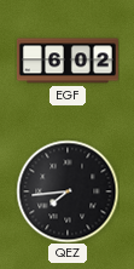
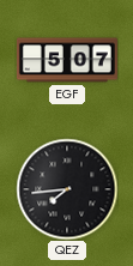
EGF: 6:02 -> 5:07 (67, 60)
